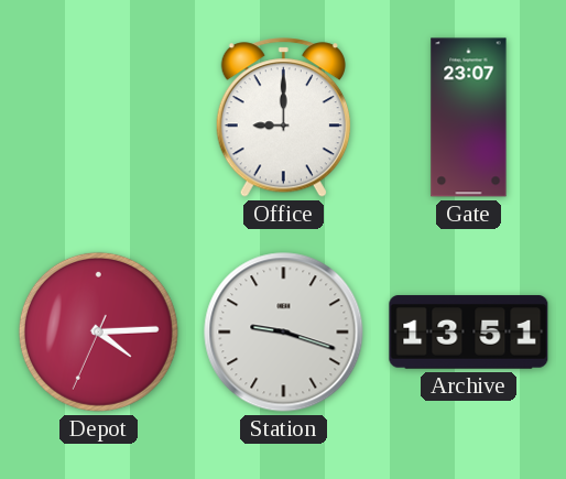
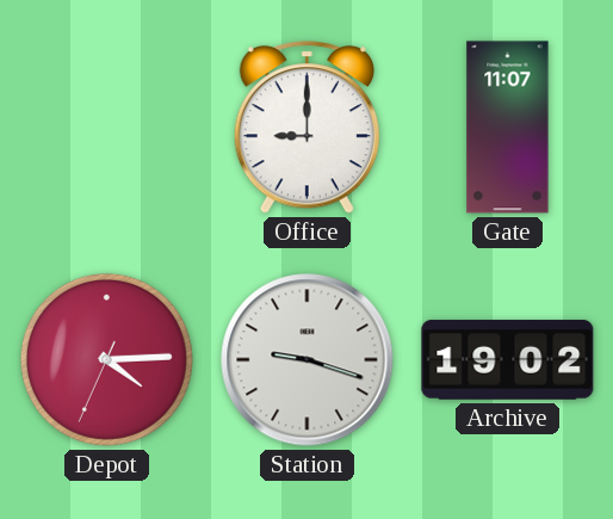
Gate: 23:07 -> 11:07 (508, 128)
Archive: 13:51 -> 19:02 (508, 360)
